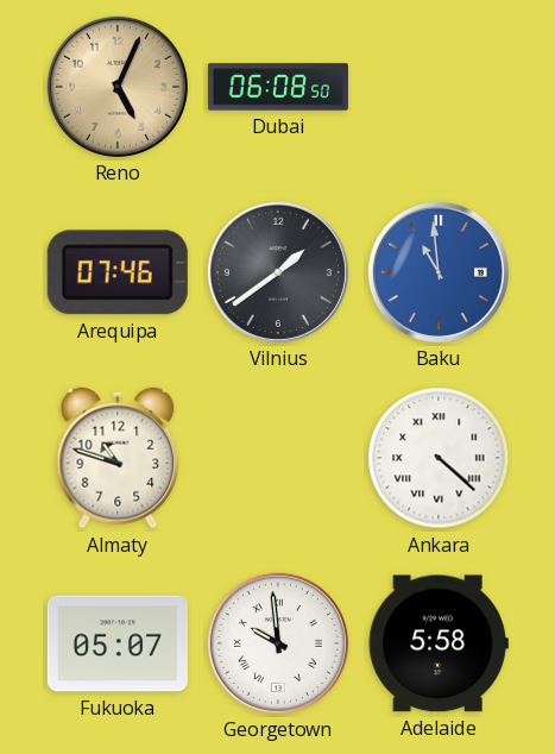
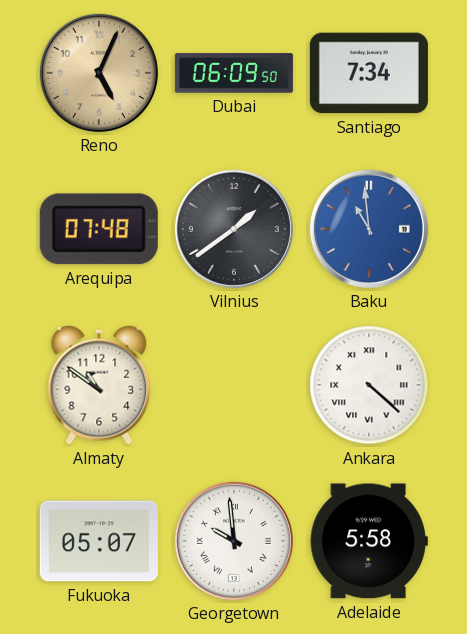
Dubai: 06:08 -> 06:09 (234, 73)
Santiago: none -> 7:34 (369, 73)
Arequipa: 07:46 -> 07:48 (99, 229)
Almaty: 10:48 -> 10:51 (99, 385)
